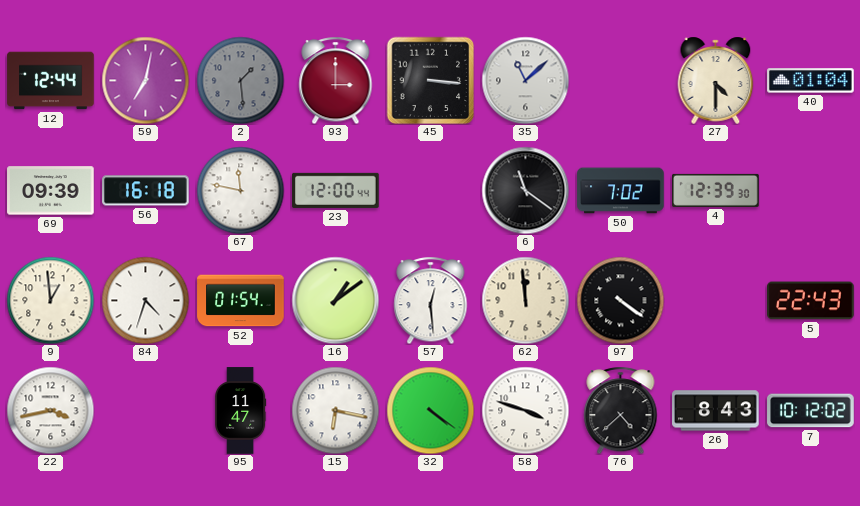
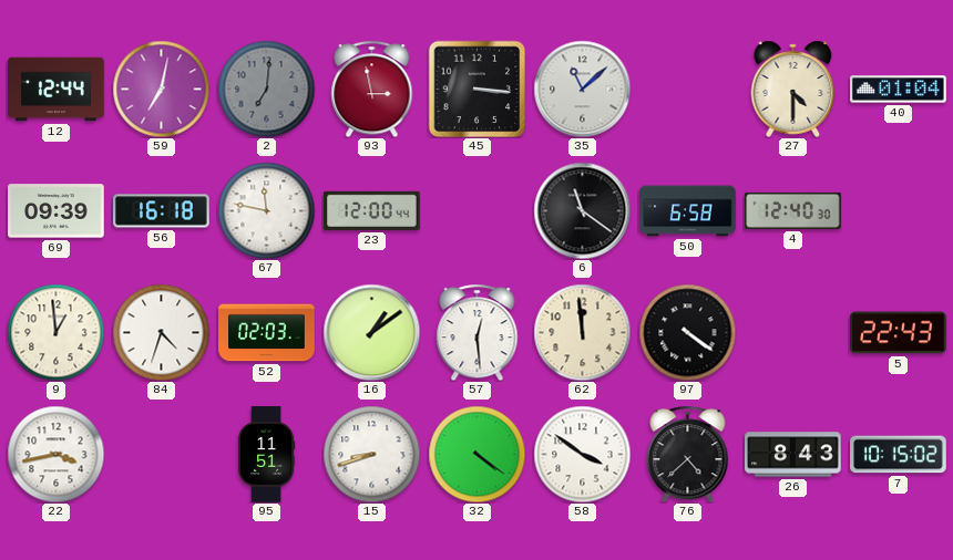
2: 1:29 -> 7:01 (266, 89)
93: 3:00 -> 2:58 (372, 89)
50: 7:02 -> 6:58 (688, 211)
4: 12:39 -> 12:40 (793, 210)
52: 01:54 -> 02:03 (267, 333)
95: 11:47 -> 11:51 (267, 455)
15: 6:17 -> 8:42 (371, 454)
58: 3:48 -> 3:51 (582, 454)
7: 10:12 -> 10:15 (899, 455)
